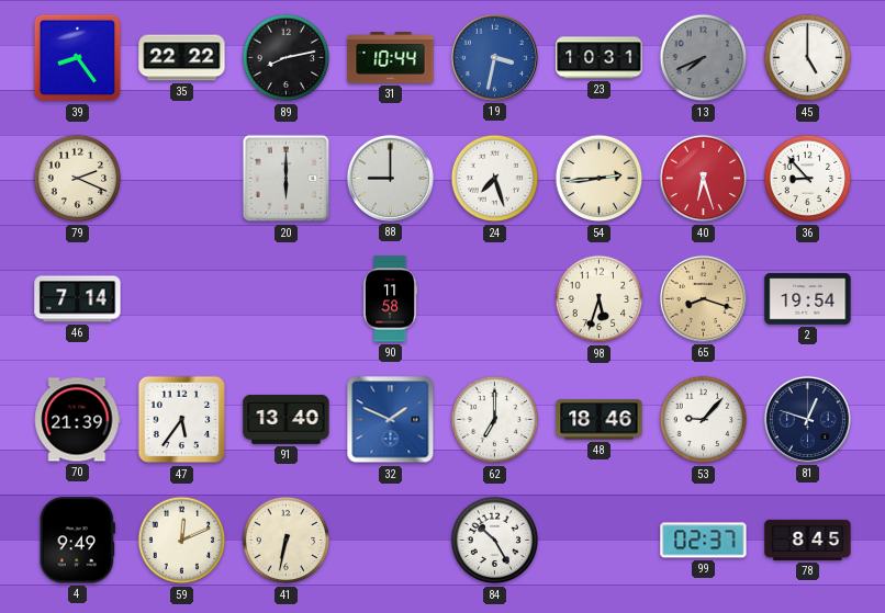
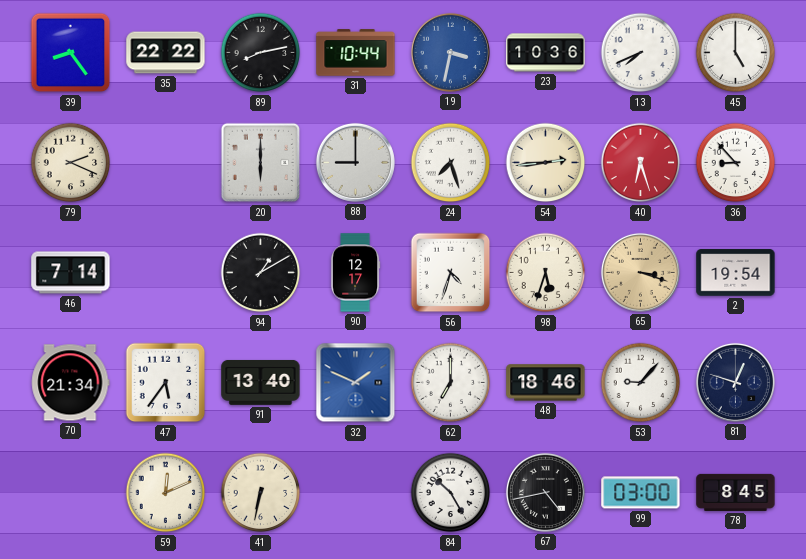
23: 10:31 -> 10:36 (546, 53)
13 dial: grey -> white (641, 53)
94: none -> 1:10 (261, 273)
90: 11:58 -> 12:17 (355, 273)
56: none -> 4:33 (451, 273)
65: 8:18 -> 3:18 (640, 272)
70: 21:39 -> 21:34 (71, 383)
4: 9:49 -> none (77, 541)
67: none -> 4:43 (545, 492)
99: 02:37 -> 03:00 (641, 493)
